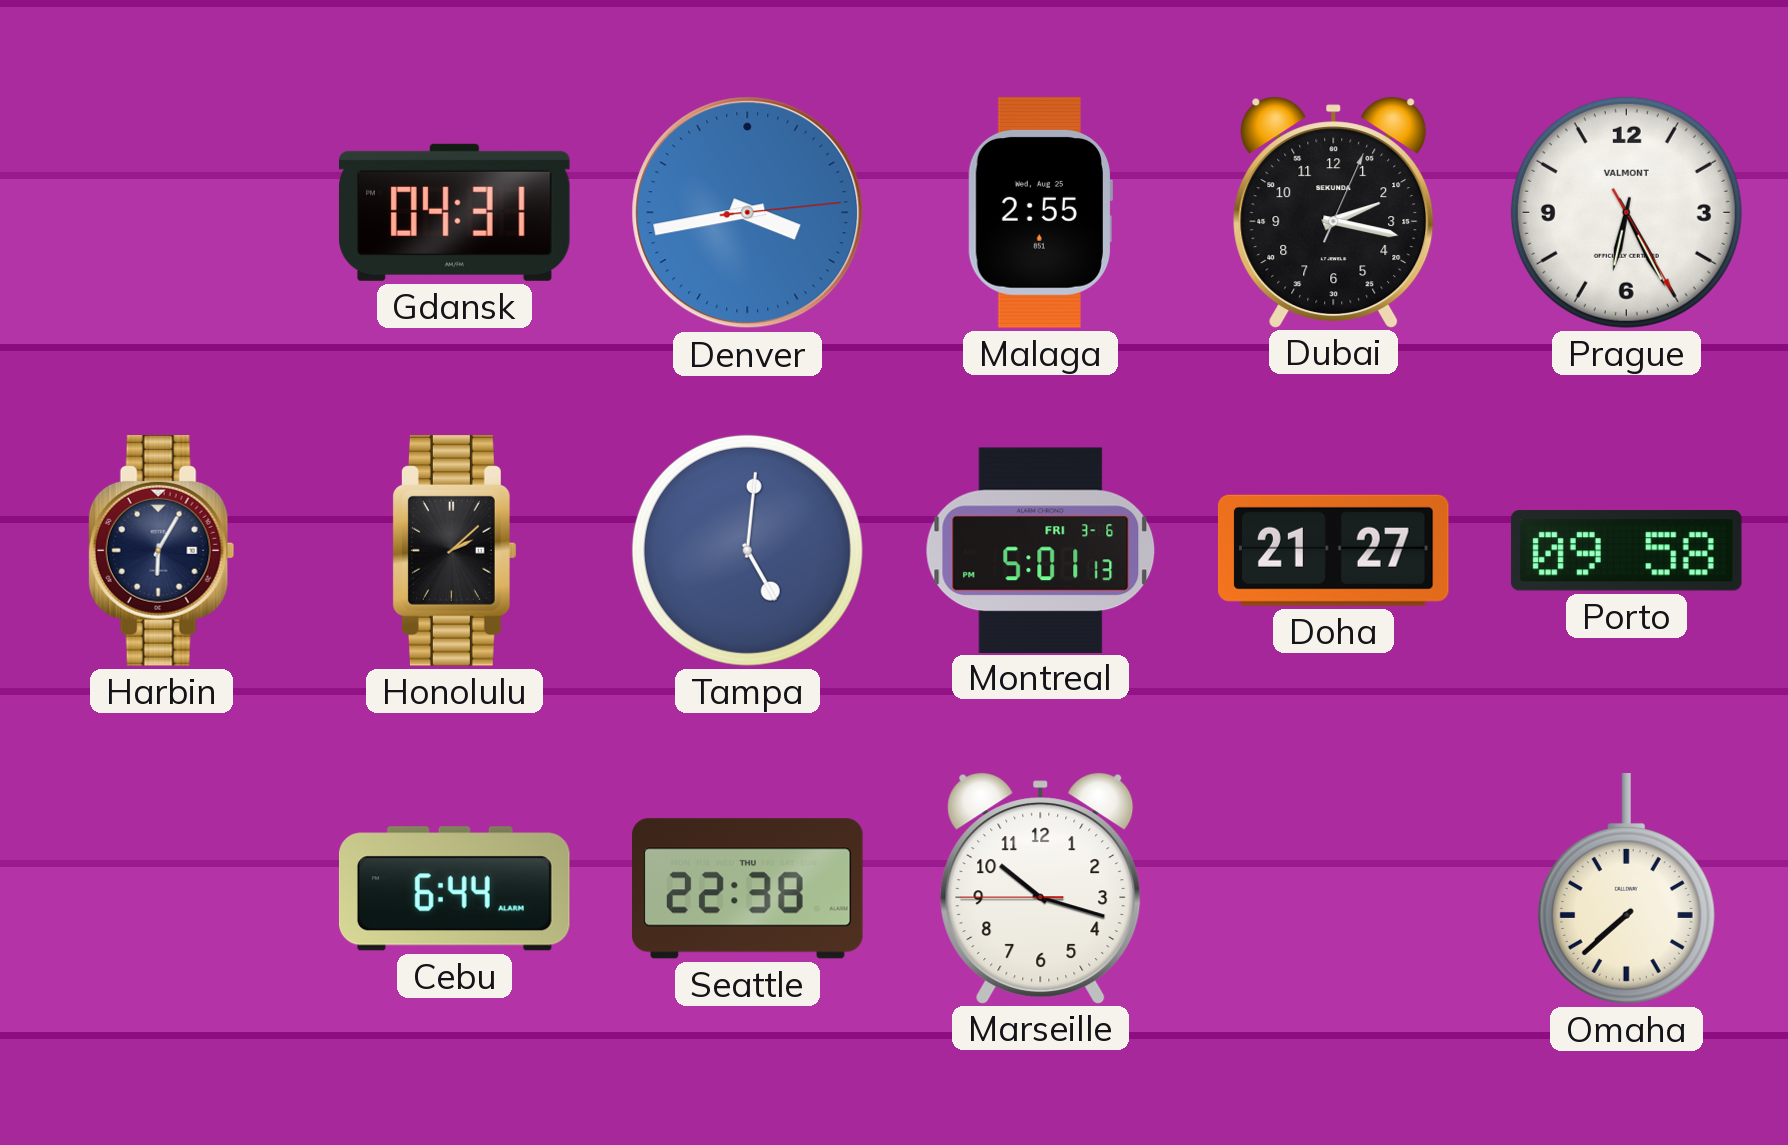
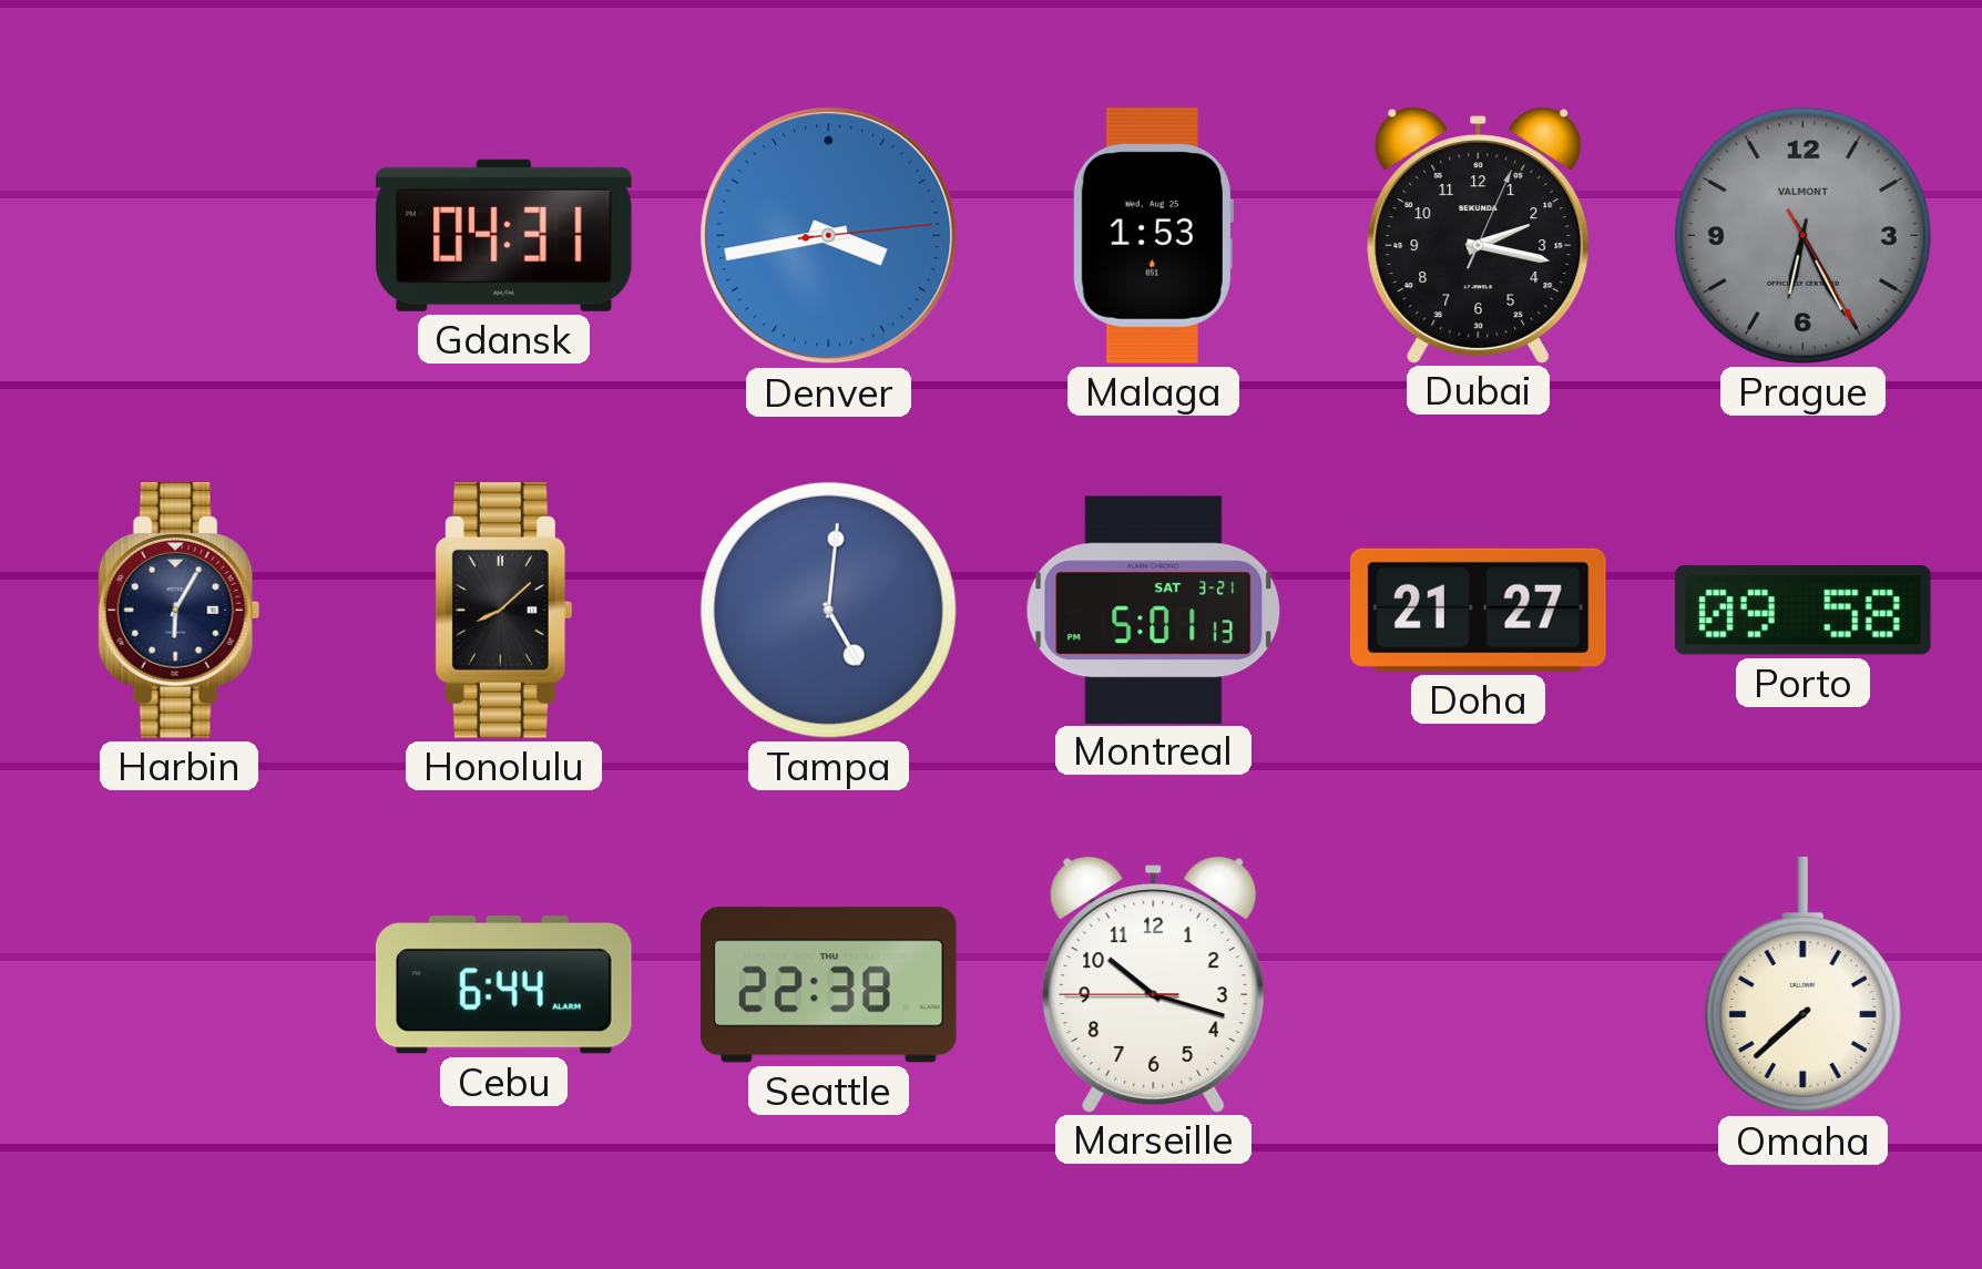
Malaga: 2:55 -> 1:53 (1153, 236)
Prague dial: white -> grey (1802, 235)
Honolulu: 2:08 -> 8:08 (503, 611)
Montreal date: FRI 3-6 -> SAT 3-21 (1154, 610)
